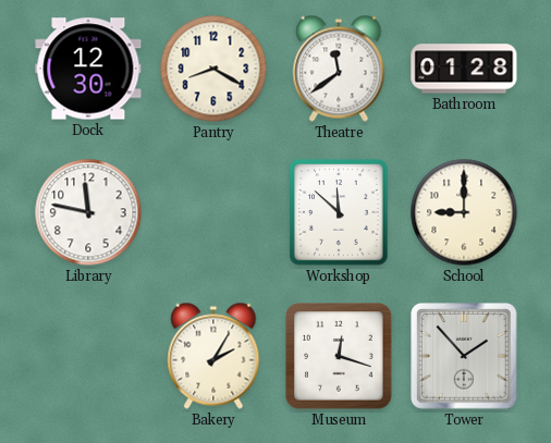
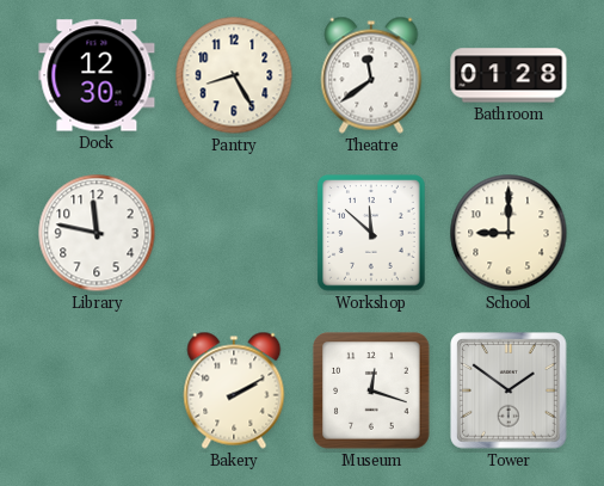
Pantry: 8:20 -> 8:25 (234, 75)
Bakery: 2:05 -> 2:10 (234, 390)
Tower: 1:53 -> 1:51 (509, 390)
